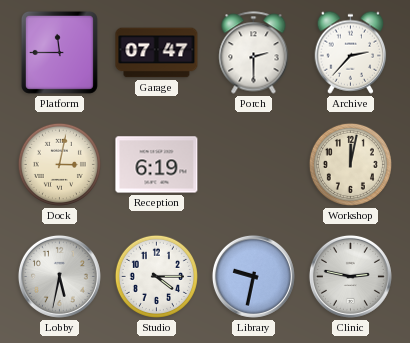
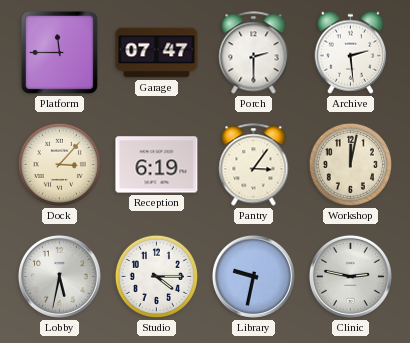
Archive: 2:37 -> 2:29 (351, 52)
Dock: 3:02 -> 3:07 (59, 164)
Pantry: none -> 3:06 (254, 165)
